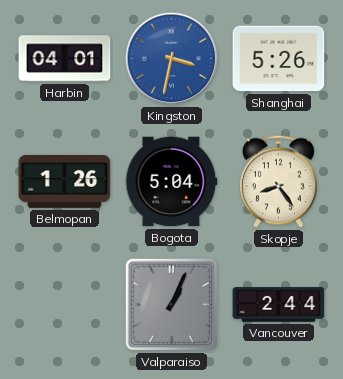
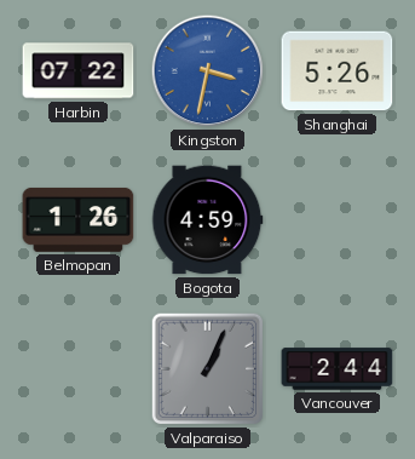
Harbin: 04:01 -> 07:22 (79, 71)
Bogota: 5:04 -> 4:59 (208, 220)
Skopje: 8:24 -> none (279, 181)
